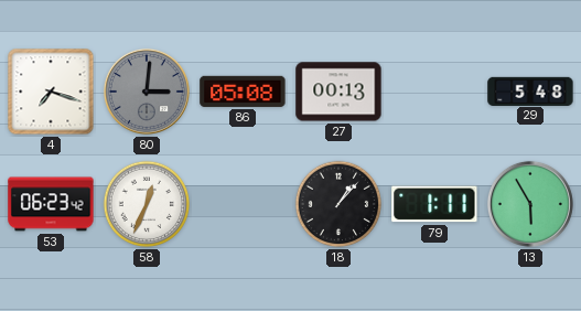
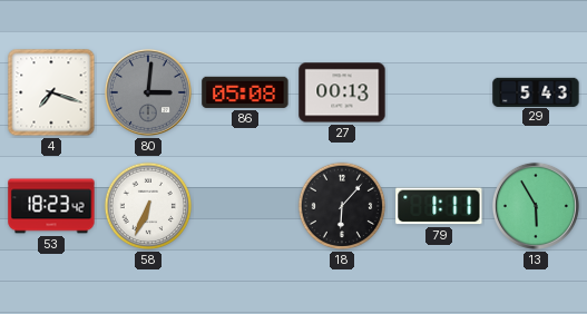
29: 5:48 -> 5:43 (536, 91)
53: 06:23 -> 18:23 (51, 206)
58: 12:34 -> 6:34 (148, 206)
18: 1:07 -> 6:07 (342, 206)
